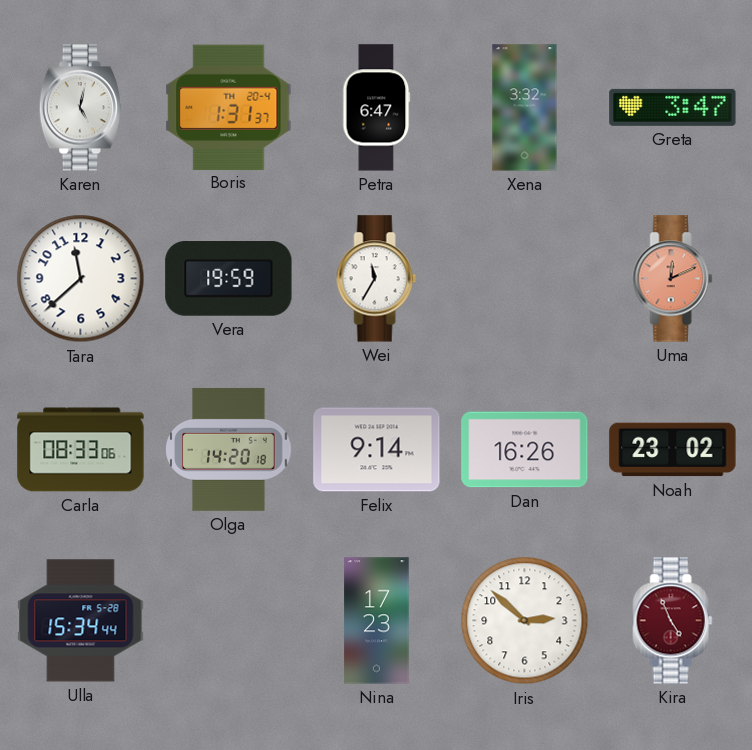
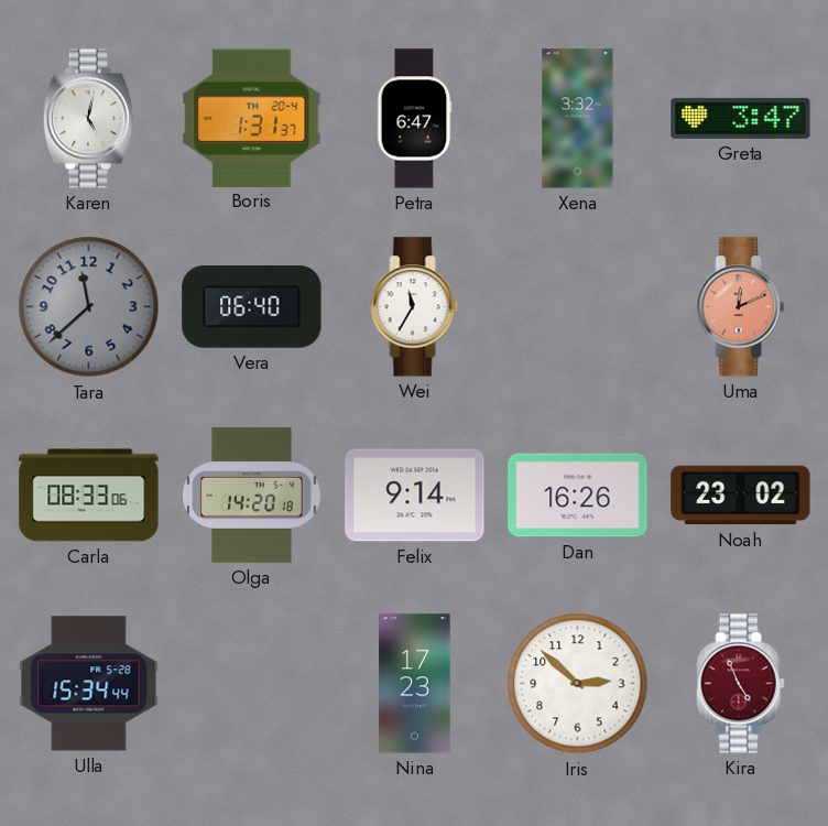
Tara dial: white -> grey (89, 307)
Vera: 19:59 -> 06:40 (252, 307)
